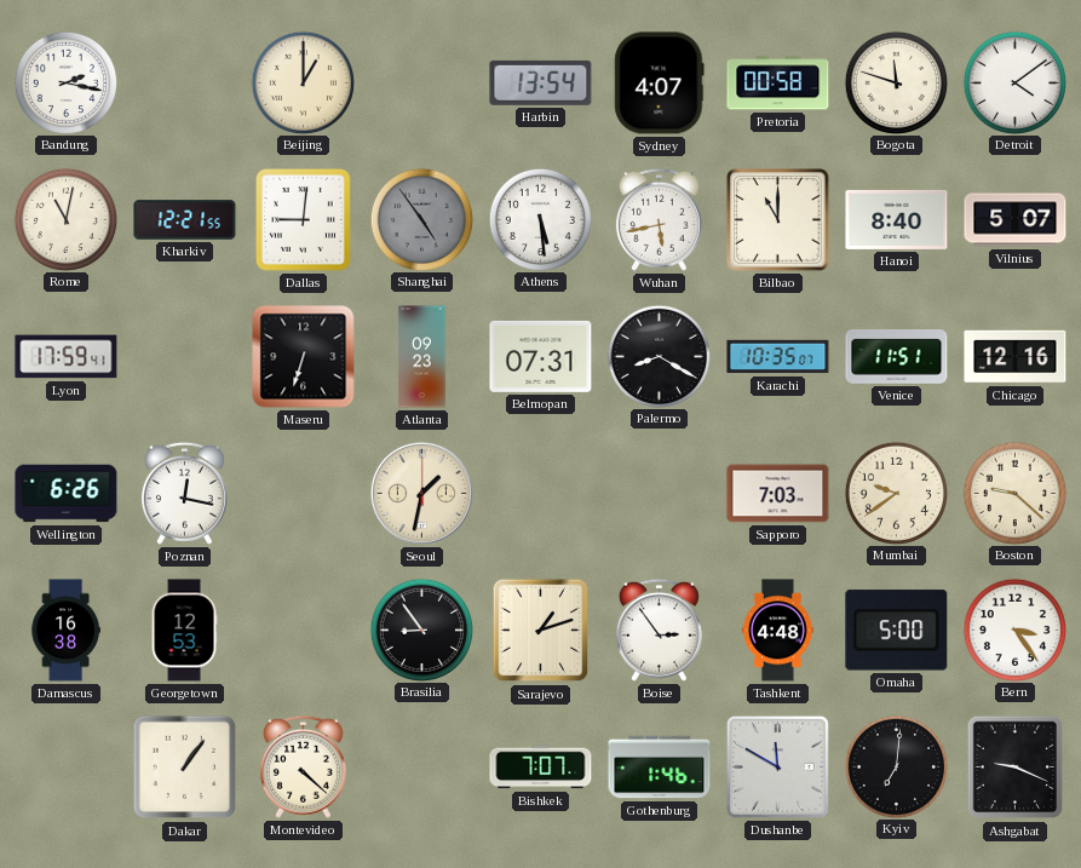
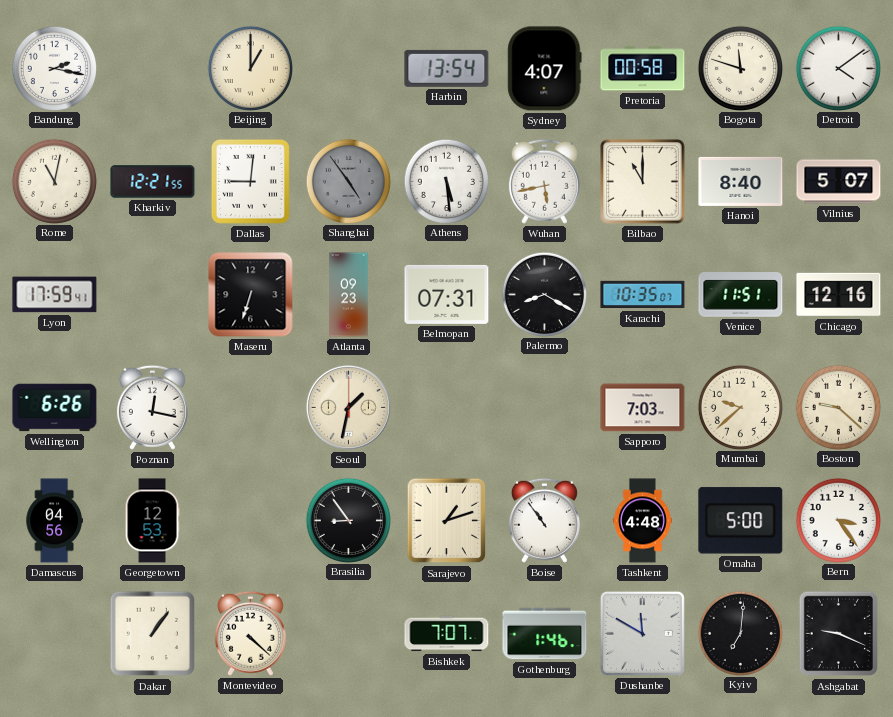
Mumbai: 9:39 -> 9:38 (740, 407)
Damascus: 16:38 -> 04:56 (54, 521)
Boise: 2:54 -> 10:54 (544, 520)
